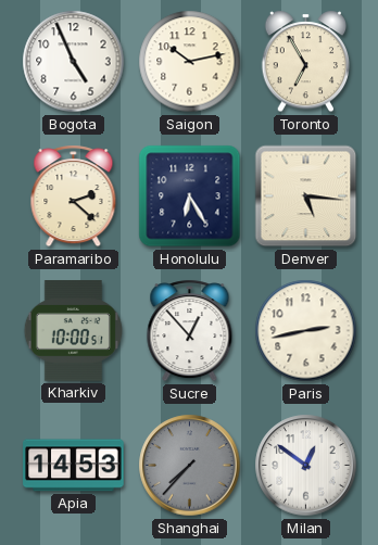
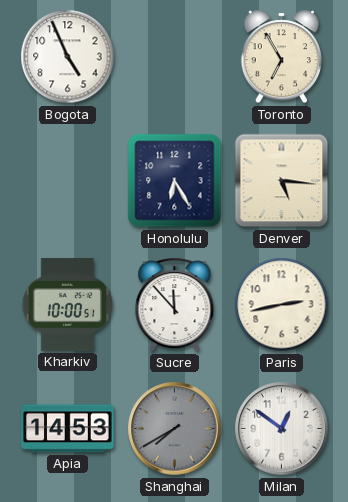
Saigon: 10:13 -> none (190, 62)
Paramaribo: 2:22 -> none (74, 197)
Sucre: 12:53 -> 11:53 (175, 305)
Shanghai: 7:37 -> 7:40 (175, 429)
